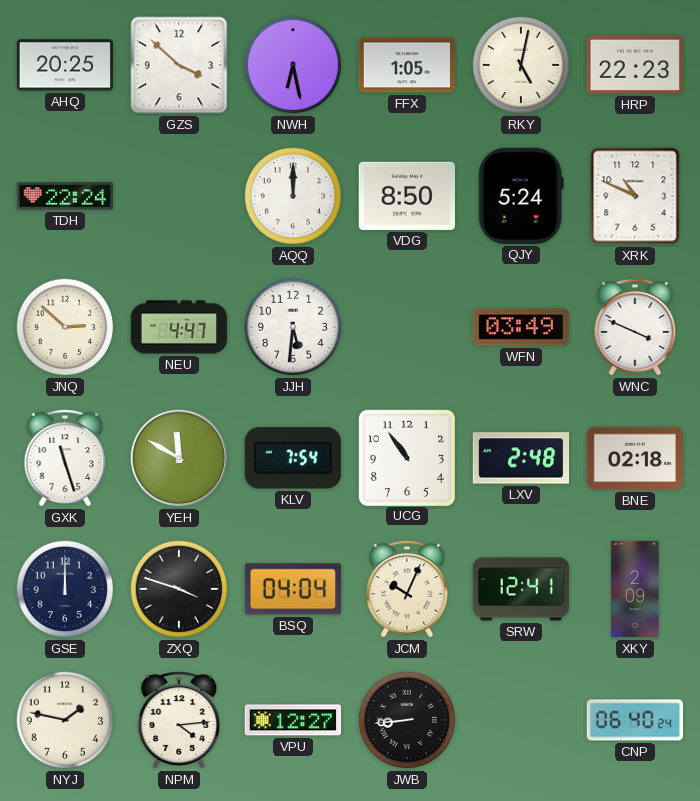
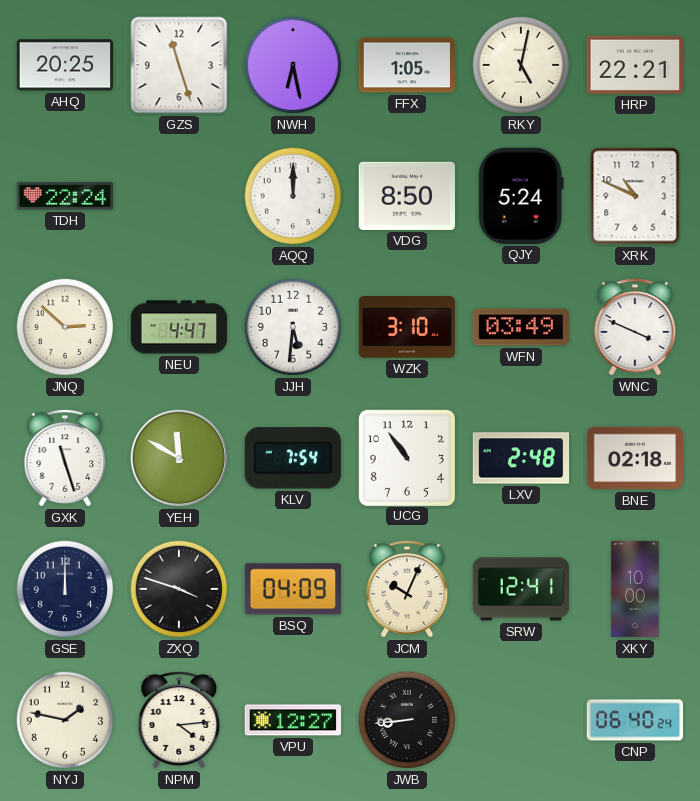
GZS: 3:52 -> 11:27 (179, 65)
HRP: 22:23 -> 22:21 (634, 65)
WZK: none -> 3:10 (407, 327)
BSQ: 04:04 -> 04:09 (292, 589)
XKY: 2:09 -> 10:00 (635, 589)
